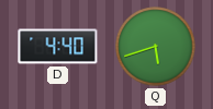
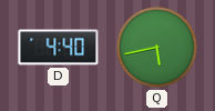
Q: 5:42 -> 5:43 (157, 48)
